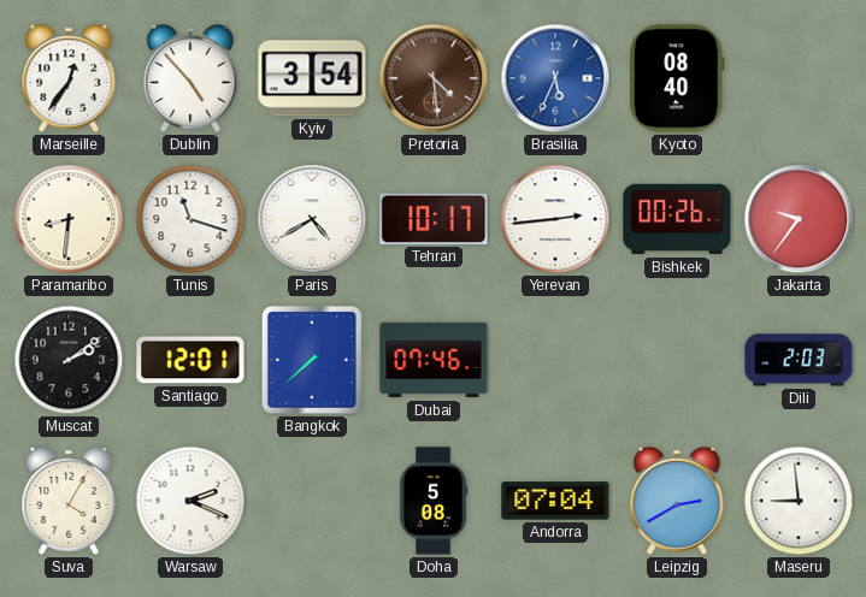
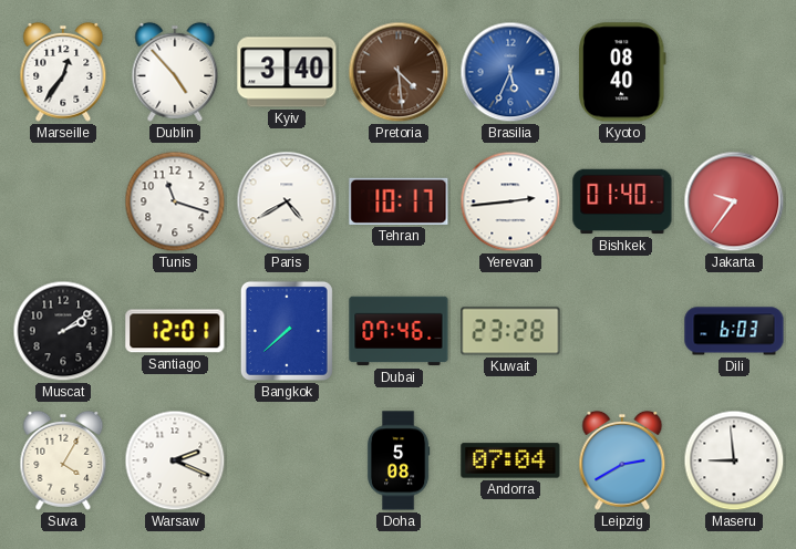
Kyiv: 3:54 -> 3:40 (287, 72)
Paramaribo: 8:31 -> none (69, 219)
Bishkek: 00:26 -> 01:40 (622, 201)
Kuwait: none -> 23:28 (510, 331)
Dili: 2:03 -> 6:03 (734, 331)
